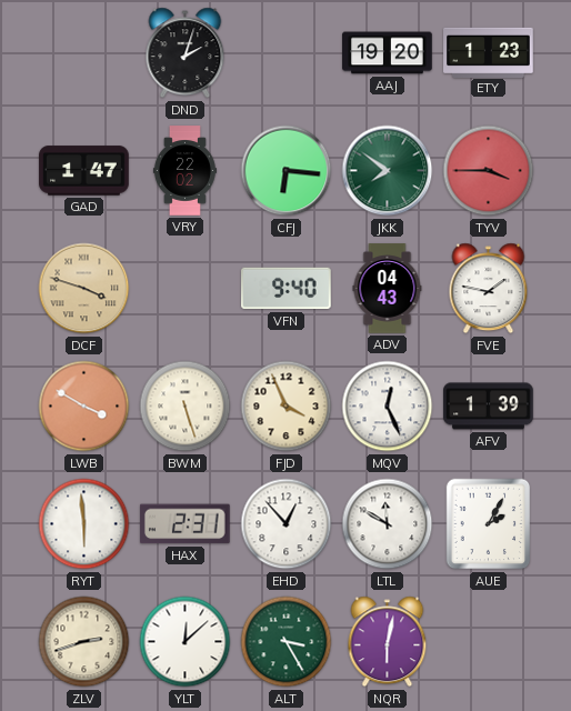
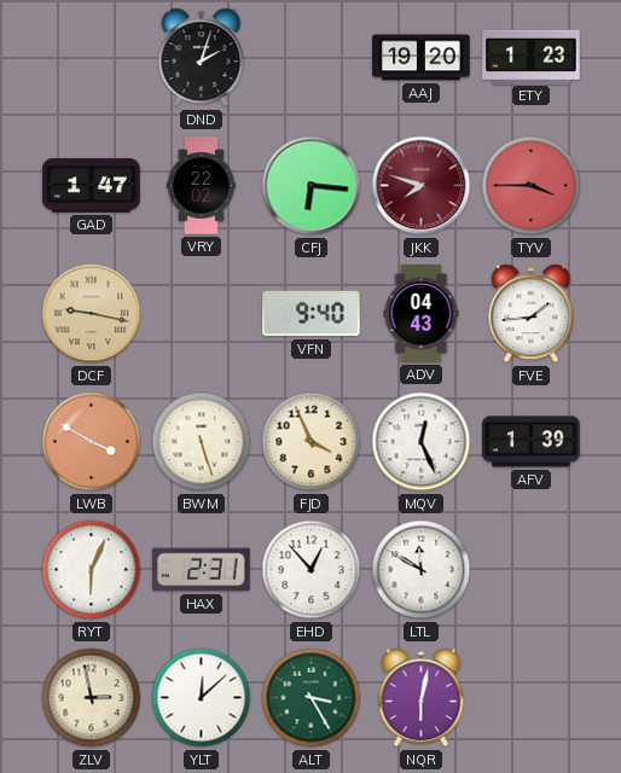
JKK: 7:51 -> 7:48 (422, 186)
JKK dial: green -> burgundy (422, 186)
DCF: 3:48 -> 9:17 (92, 314)
FVE: 1:47 -> 1:44 (532, 314)
RYT: 5:59 -> 6:04 (92, 570)
AUE: 2:05 -> none (489, 524)
ZLV: 2:42 -> 2:58 (92, 698)
